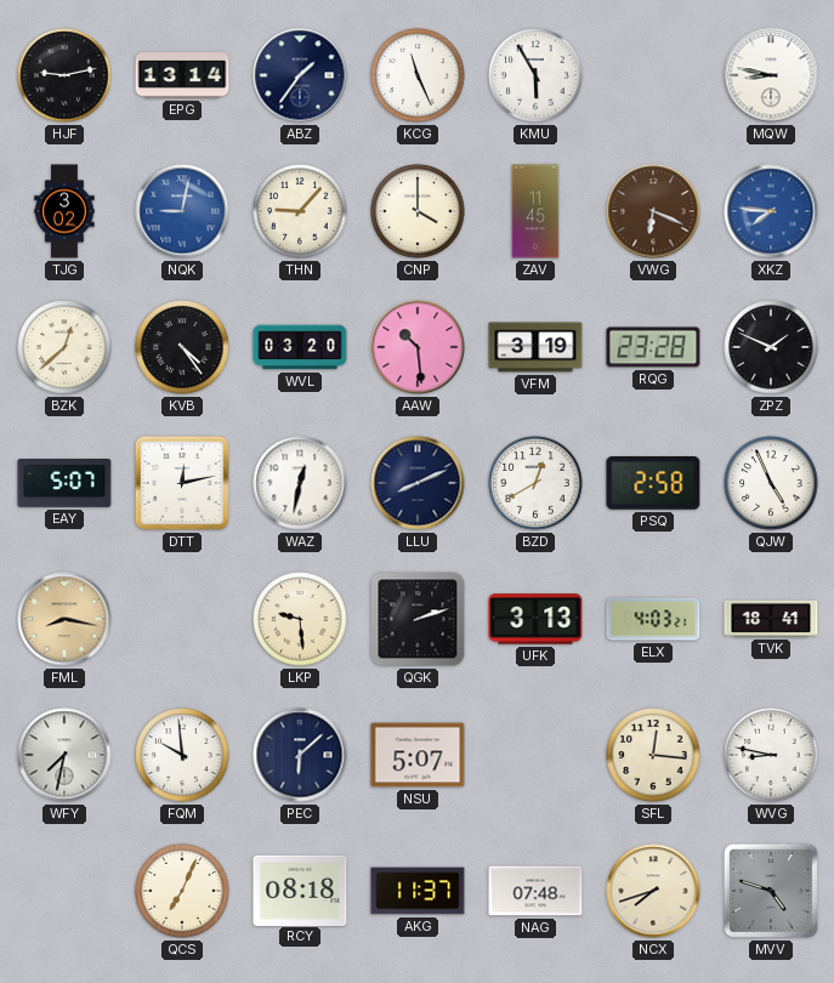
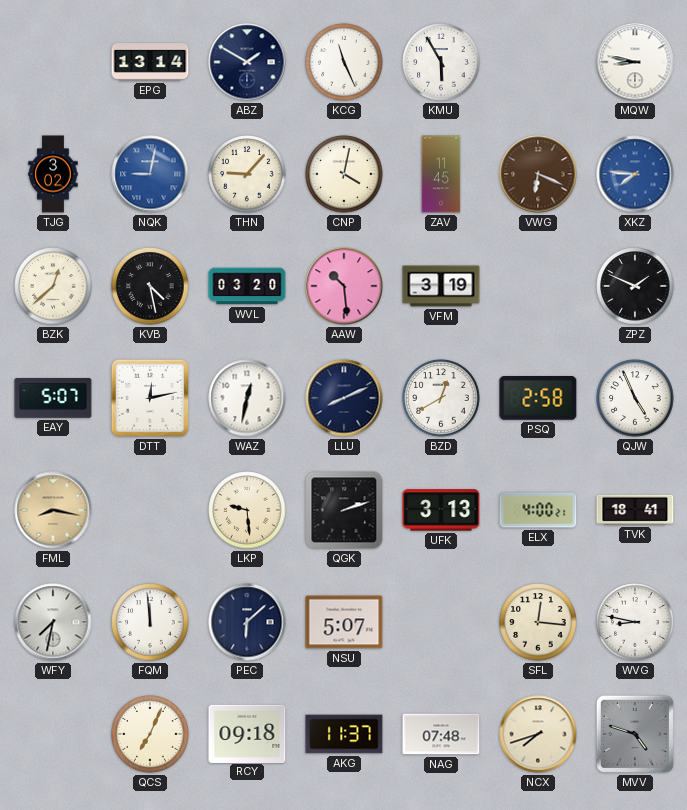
HJF: 9:13 -> none (64, 75)
ABZ: 1:36 -> 1:50 (247, 62)
CNP: 4:00 -> 4:02 (344, 174)
KVB: 4:24 -> 4:28 (150, 286)
RQG: 23:28 -> none (653, 347)
ELX: 4:03 -> 4:00 (538, 510)
FQM: 9:59 -> 11:59 (150, 622)
RCY: 08:18 -> 09:18 (247, 733)
